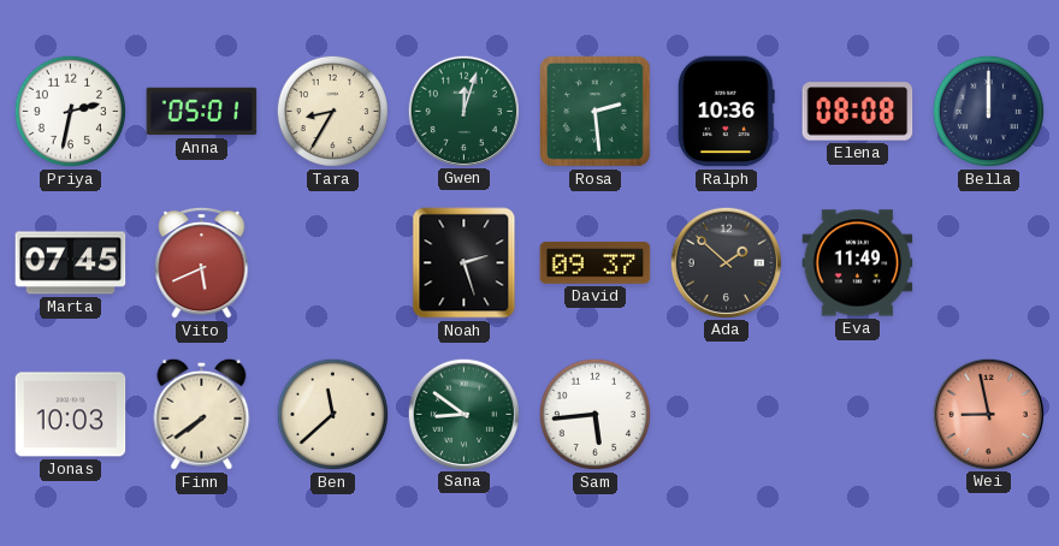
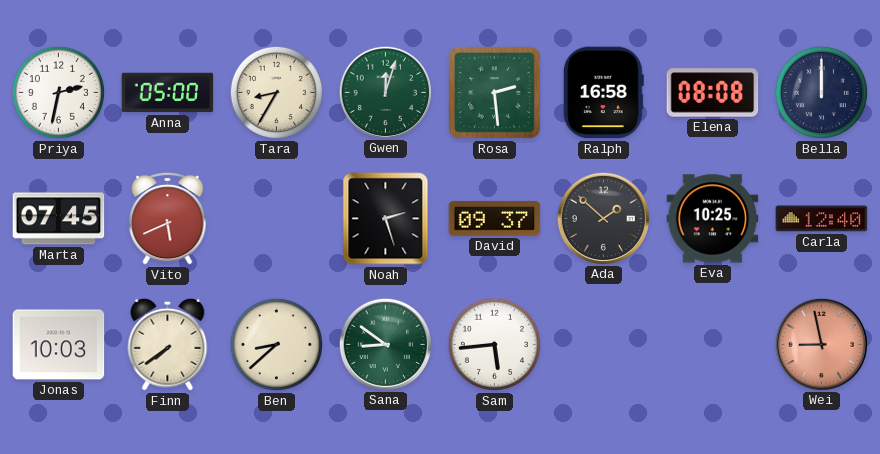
Anna: 05:01 -> 05:00 (168, 93)
Ralph: 10:36 -> 16:58 (603, 93)
Eva: 11:49 -> 10:25 (713, 219)
Carla: none -> 12:40 (822, 219)
Ben: 11:38 -> 8:38 (276, 344)
